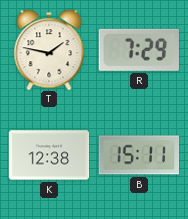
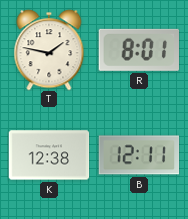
R: 7:29 -> 8:01 (138, 50)
B: 15:11 -> 12:11 (139, 155)
